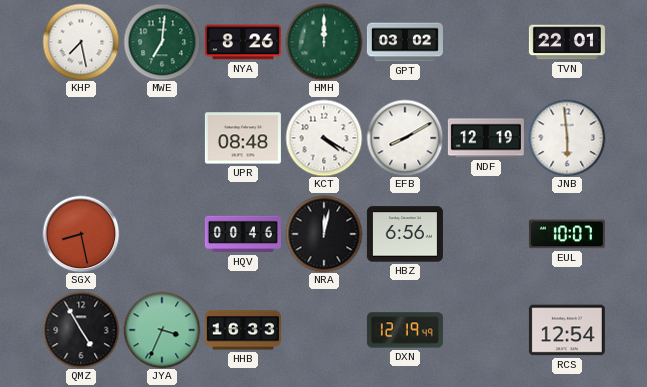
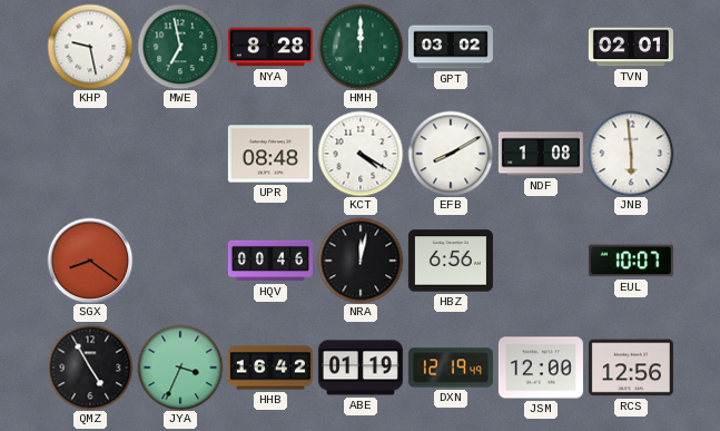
KHP: 7:28 -> 9:28 (90, 47)
MWE: 7:01 -> 6:58 (180, 47)
NYA: 8:26 -> 8:28 (270, 47)
TVN: 22:01 -> 02:01 (631, 47)
NDF: 12:19 -> 1:08 (541, 154)
SGX: 8:28 -> 8:21 (90, 261)
HHB: 16:33 -> 16:42 (270, 368)
ABE: none -> 01:19 (361, 368)
JSM: none -> 12:00 (541, 368)
RCS: 12:54 -> 12:56 (631, 368)
